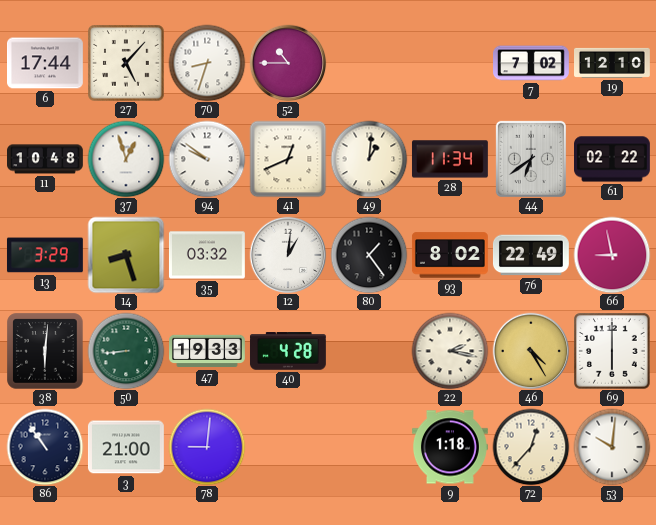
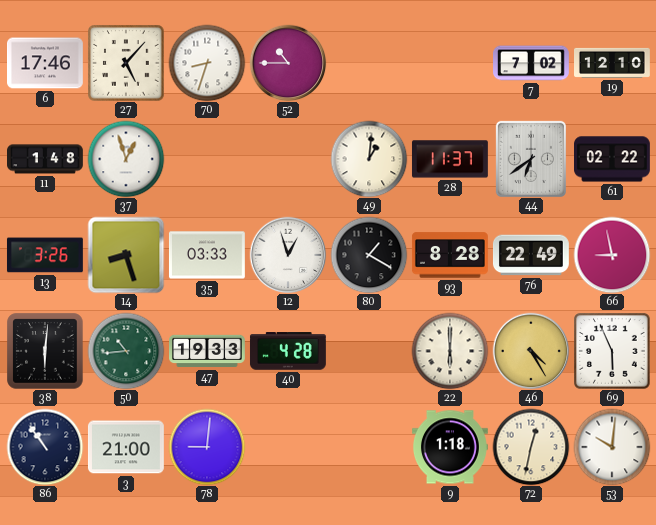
6: 17:44 -> 17:46 (46, 63)
11: 10:48 -> 1:48 (46, 159)
94: 9:51 -> none (207, 159)
41: 12:41 -> none (288, 159)
28: 11:34 -> 11:37 (450, 159)
13: 3:29 -> 3:26 (45, 255)
35: 03:32 -> 03:33 (207, 255)
12: 1:01 -> 12:57 (288, 255)
80: 1:24 -> 1:20 (369, 255)
93: 8:02 -> 8:28 (450, 255)
50: 8:44 -> 10:44 (126, 351)
22: 2:17 -> 6:00 (450, 351)
69: 6:00 -> 5:56 (612, 351)
72: 12:37 -> 12:32 (531, 447)
